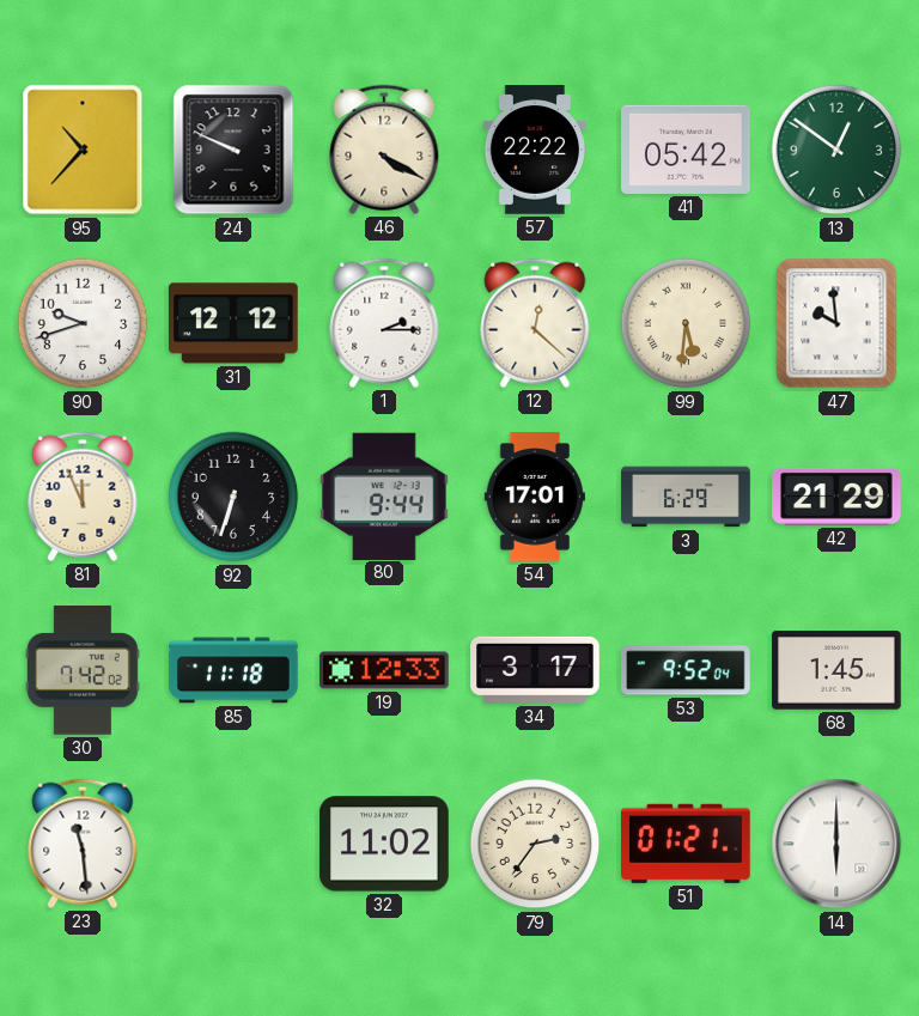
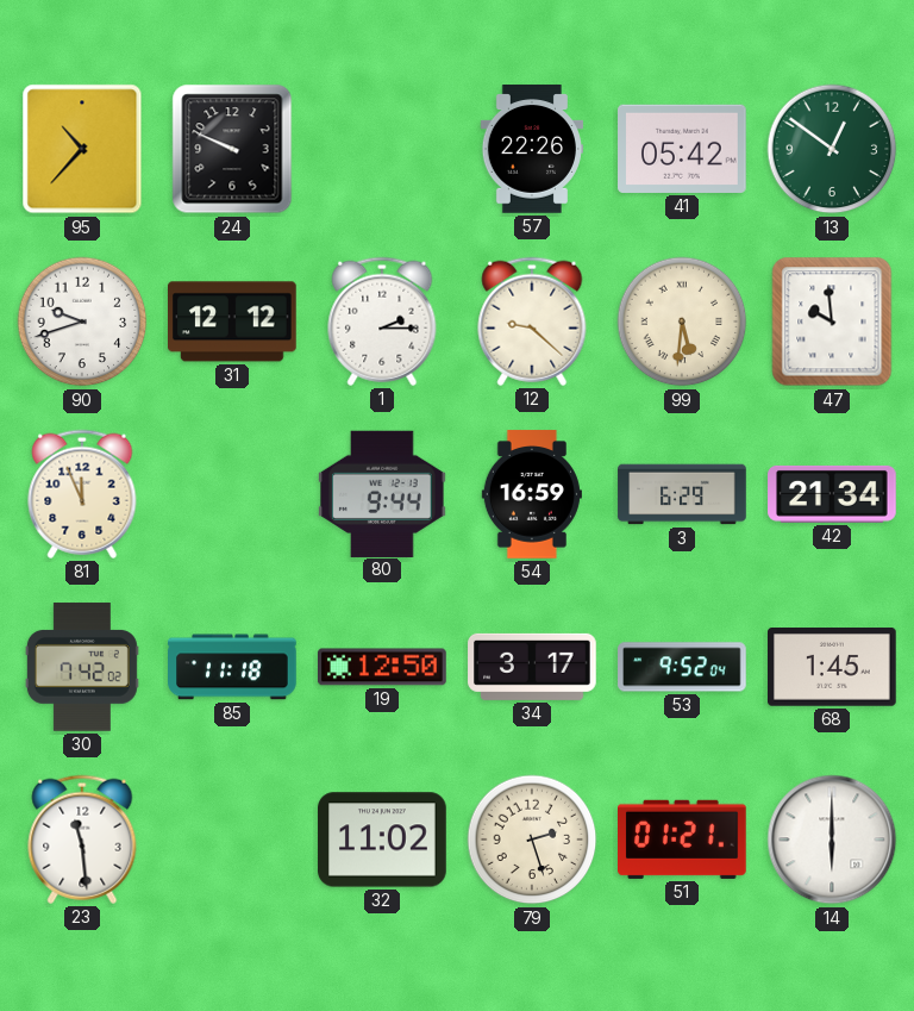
46: 4:20 -> none (384, 150)
57: 22:22 -> 22:26 (531, 149)
12: 12:22 -> 9:22 (532, 322)
92: 6:33 -> none (233, 497)
54: 17:01 -> 16:59 (532, 494)
42: 21:29 -> 21:34 (832, 494)
19: 12:33 -> 12:50 (382, 667)
79: 2:36 -> 2:27 (532, 840)
